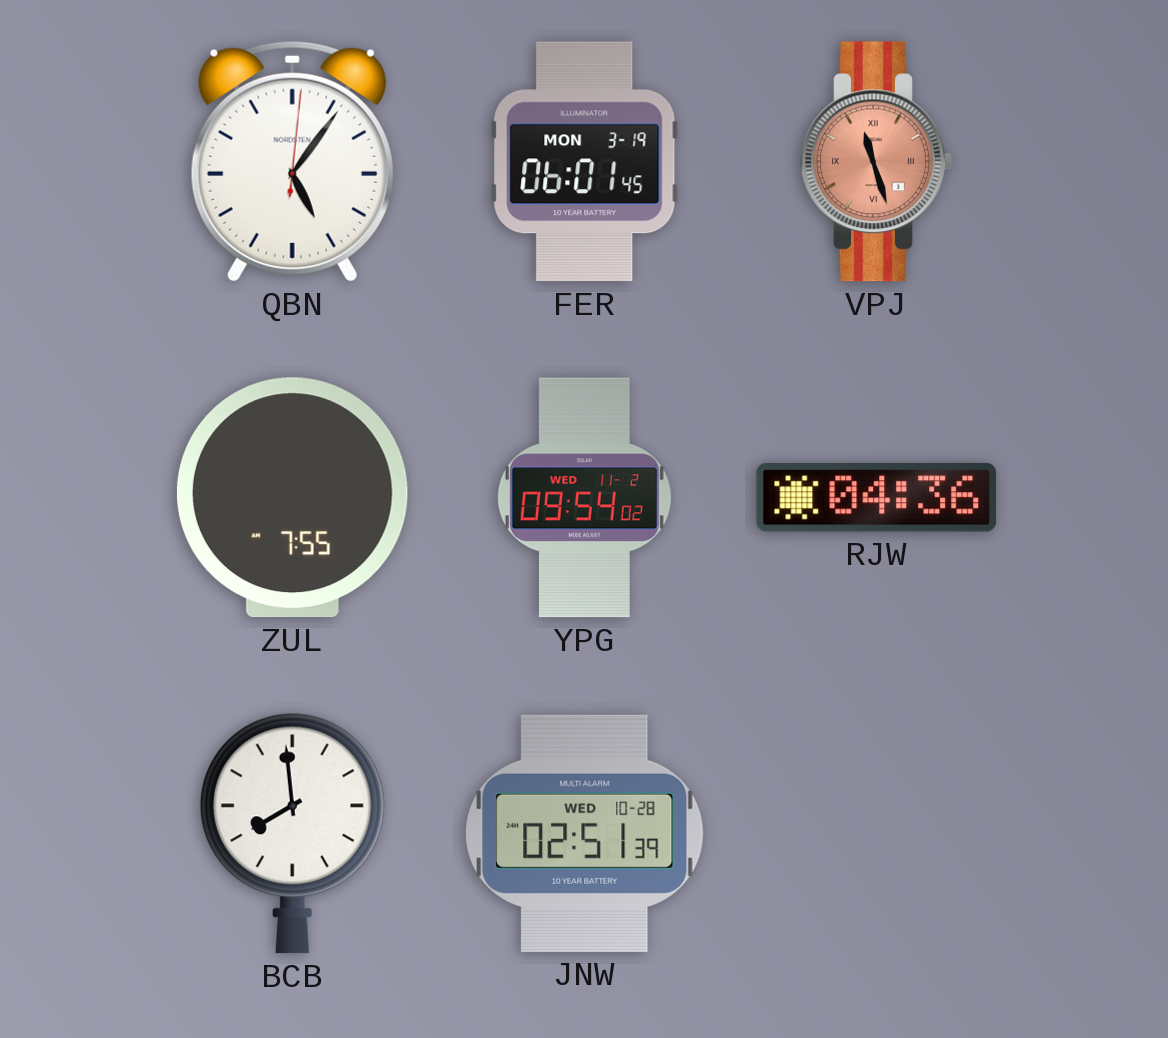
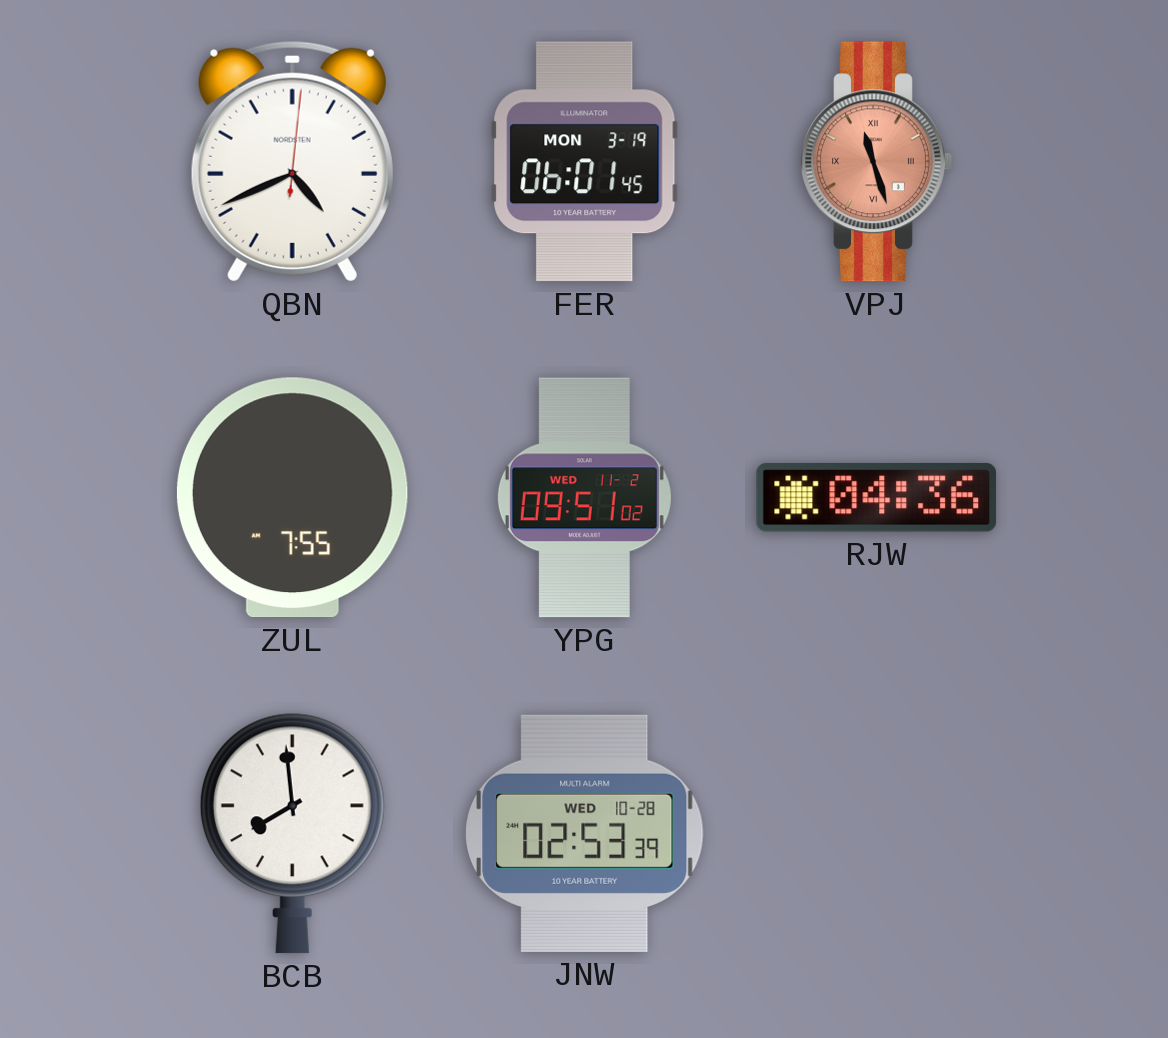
QBN: 5:06 -> 4:41 (292, 161)
YPG: 09:54 -> 09:51 (584, 498)
JNW: 02:51 -> 02:53 (585, 833)
